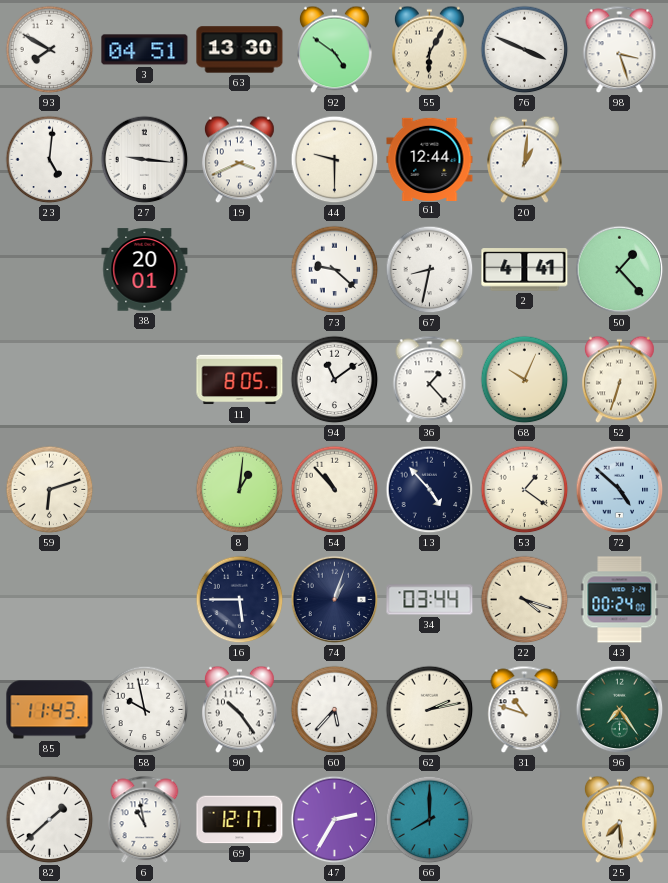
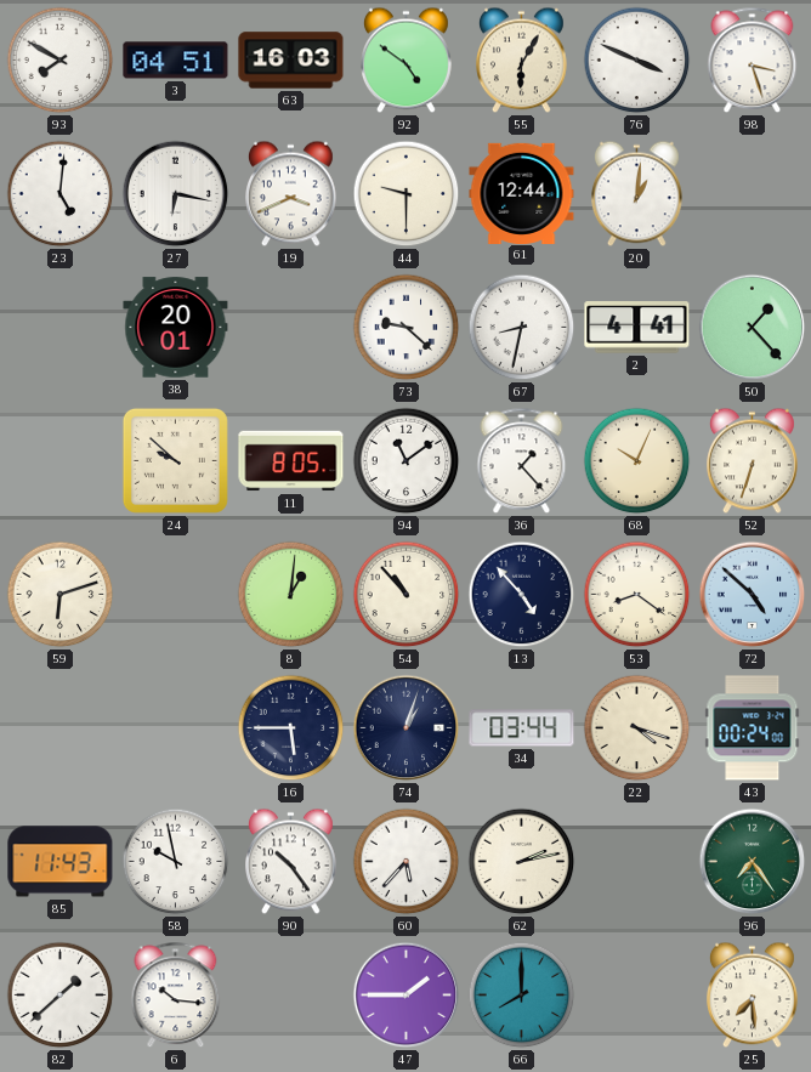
63: 13:30 -> 16:03 (291, 61)
27: 9:16 -> 6:17 (176, 194)
24: none -> 9:52 (175, 460)
53: 1:21 -> 8:21 (637, 595)
31: 10:48 -> none (525, 710)
6: 10:58 -> 10:16 (176, 996)
69: 12:17 -> none (240, 820)
47: 2:35 -> 1:45 (407, 996)
